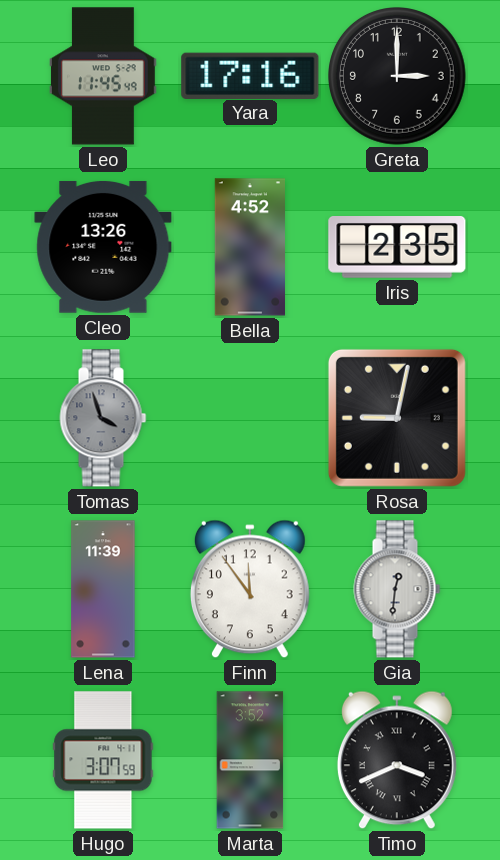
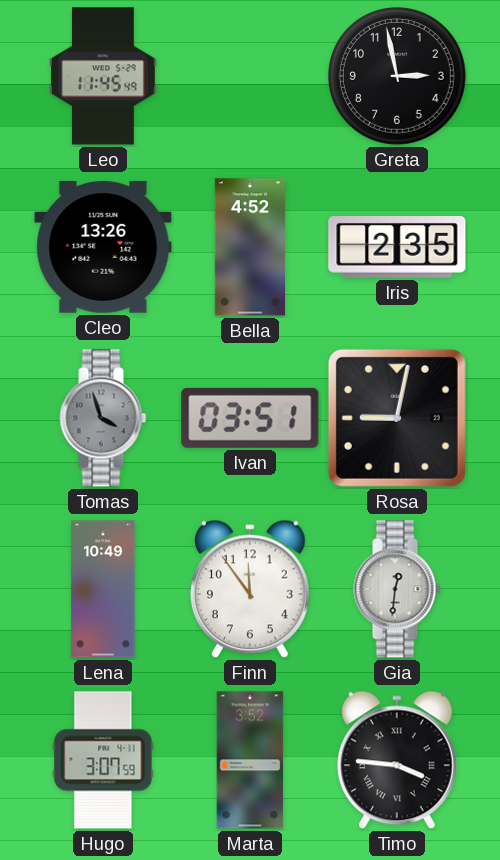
Yara: 17:16 -> none (250, 75)
Greta: 3:00 -> 2:58 (398, 77)
Ivan: none -> 03:51 (250, 418)
Lena: 11:39 -> 10:49 (103, 589)
Timo: 3:41 -> 3:46 (397, 760)
